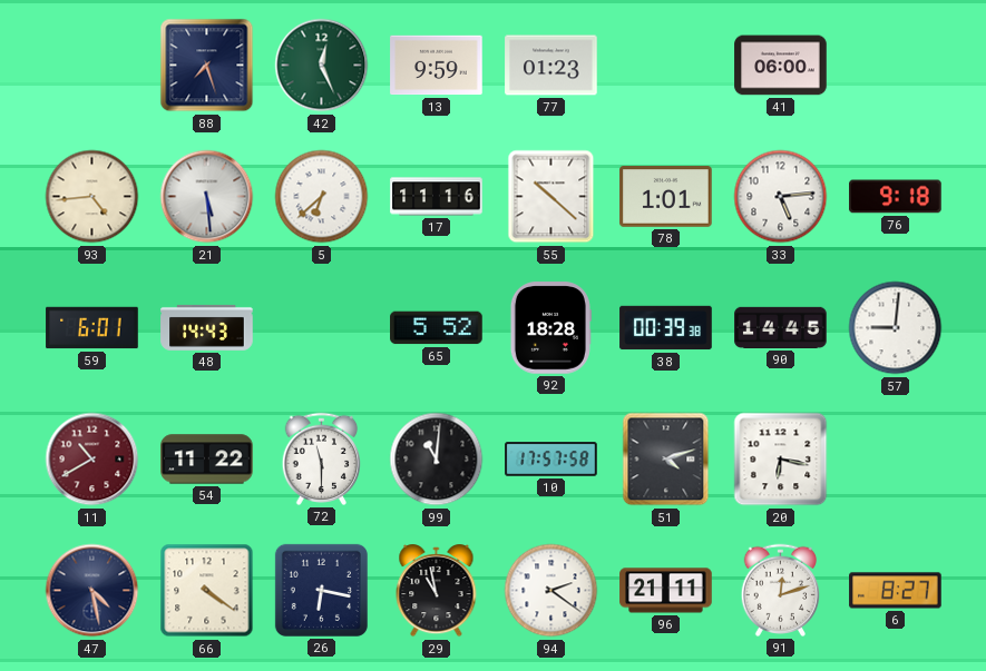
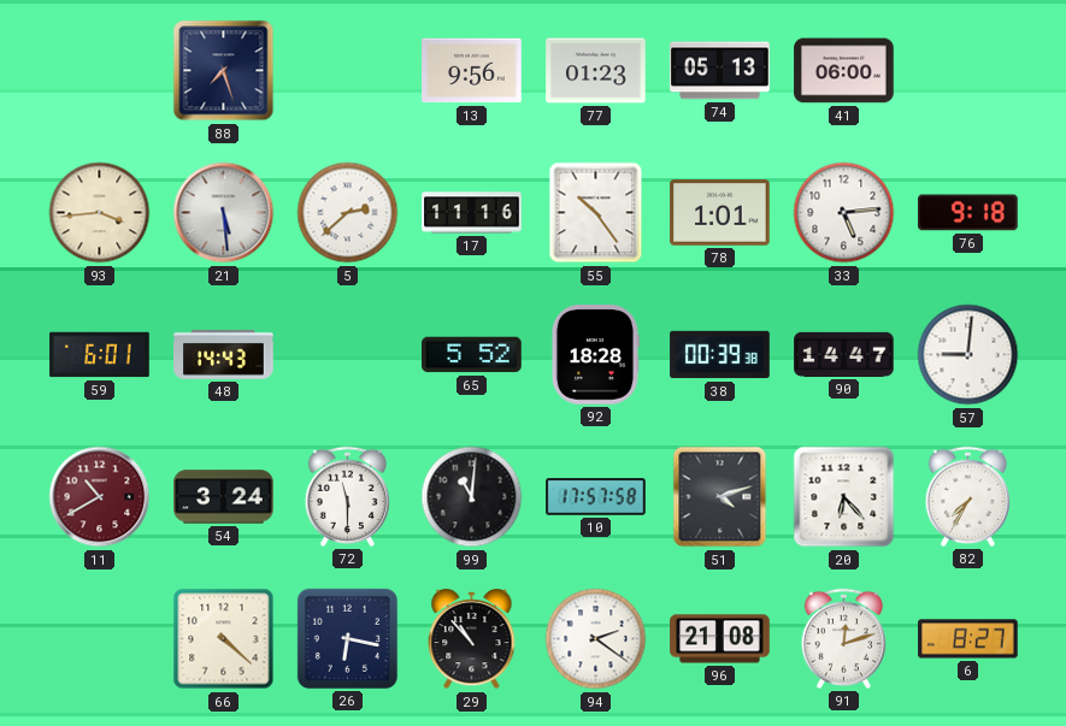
42: 12:26 -> none (322, 66)
13: 9:59 -> 9:56 (472, 71)
74: none -> 05:13 (720, 71)
93: 4:44 -> 3:44 (100, 213)
5: 6:38 -> 2:38 (348, 213)
55: 10:22 -> 10:24 (596, 213)
90: 14:45 -> 14:47 (844, 354)
54: 11:22 -> 3:24 (224, 497)
20: 6:17 -> 6:23 (844, 497)
82: none -> 7:35 (968, 496)
47: 4:28 -> none (92, 591)
66: 4:21 -> 4:22 (224, 639)
29: 10:58 -> 10:53 (472, 641)
96: 21:11 -> 21:08 (720, 639)
